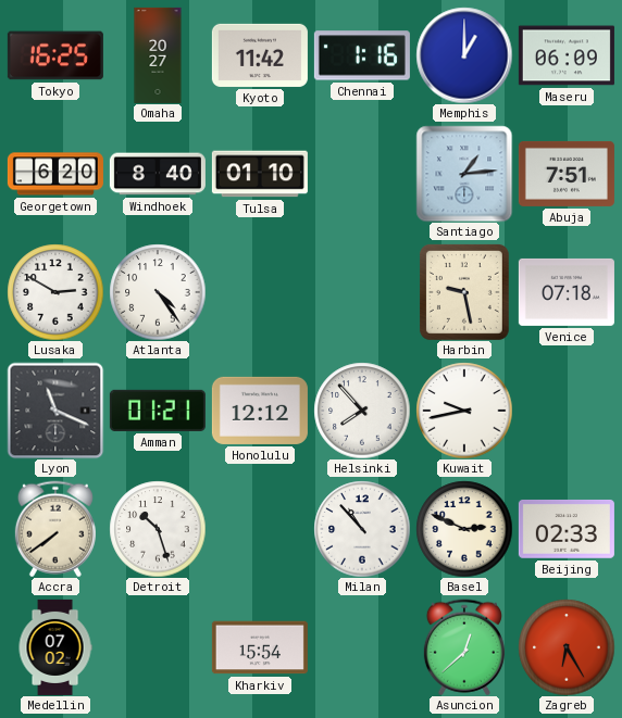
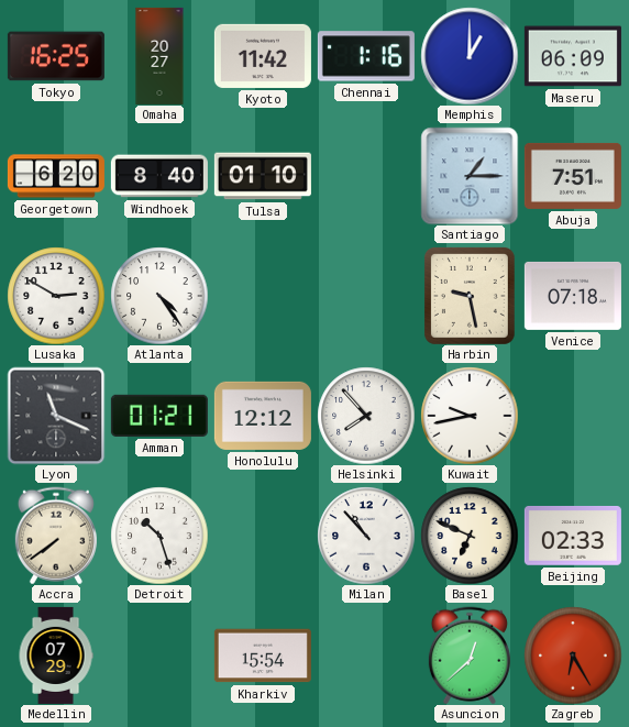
Santiago: 1:14 -> 1:15 (470, 176)
Basel: 2:49 -> 6:49 (470, 536)
Medellin: 07:02 -> 07:29 (56, 656)
